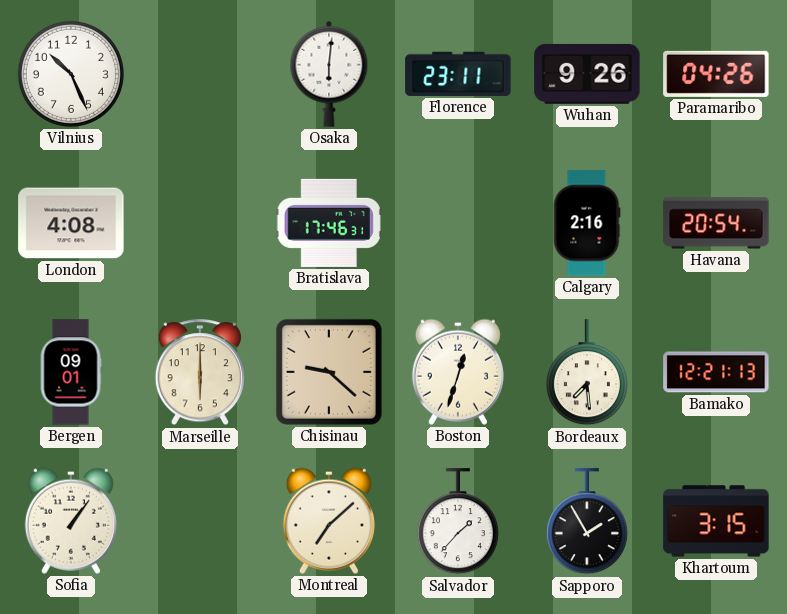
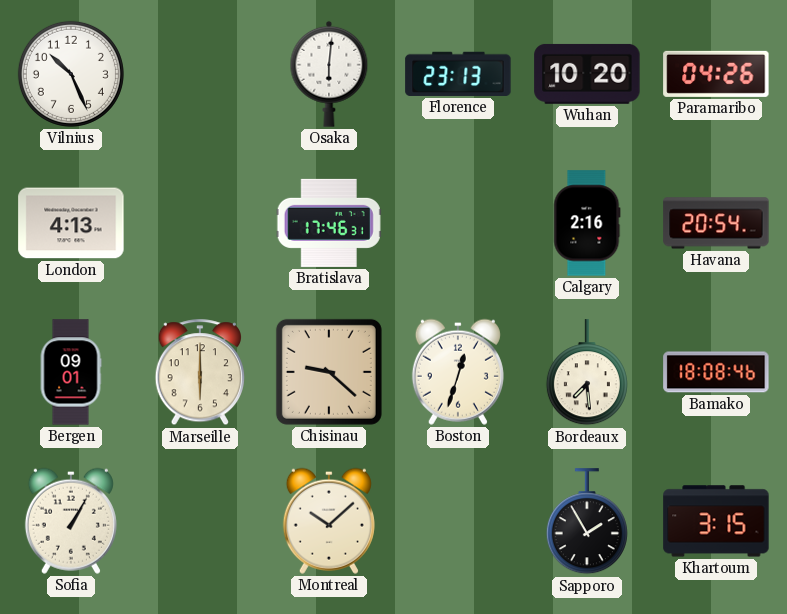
Florence: 23:11 -> 23:13 (458, 74)
Wuhan: 9:26 -> 10:20 (587, 74)
London: 4:08 -> 4:13 (71, 223)
Bamako: 12:21 -> 18:08 (716, 372)
Sofia: 1:06 -> 1:05 (71, 521)
Montreal: 7:08 -> 10:08 (329, 521)
Salvador: 1:37 -> none (458, 522)
